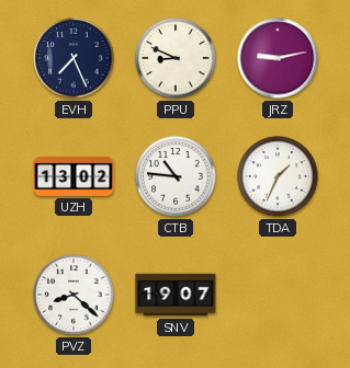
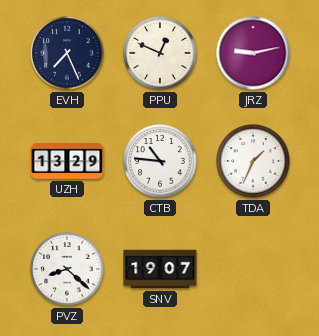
PPU: 8:49 -> 12:49 (160, 53)
UZH: 13:02 -> 13:29 (67, 162)
